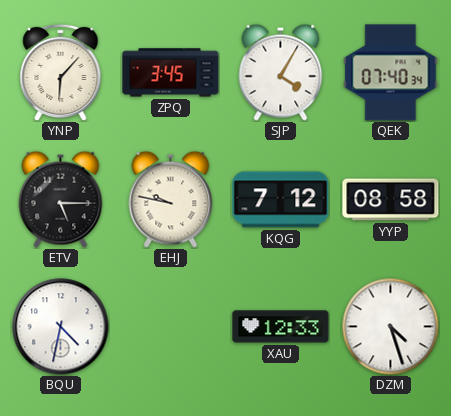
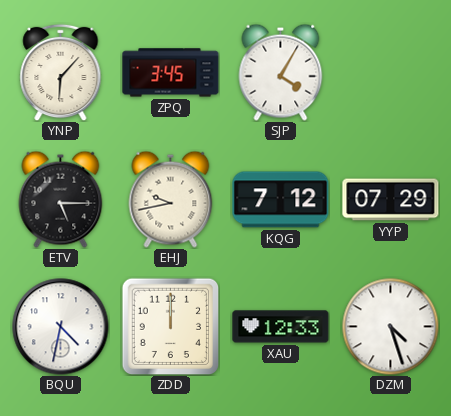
QEK: 07:40 -> none (391, 73)
EHJ: 9:47 -> 9:43 (171, 199)
YYP: 08:58 -> 07:29 (391, 200)
ZDD: none -> 12:00 (170, 326)
